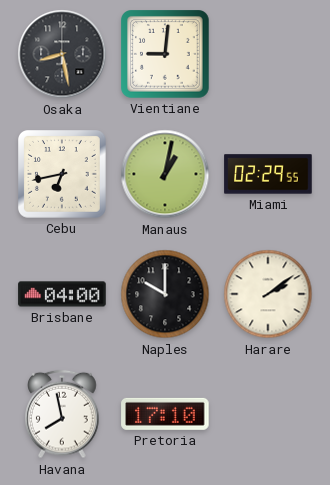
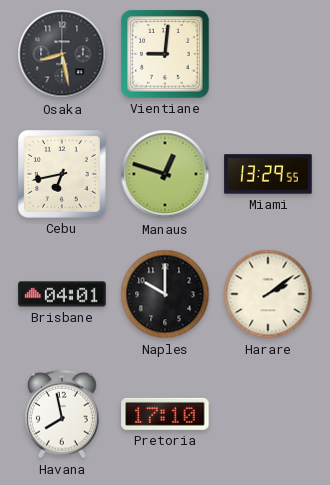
Manaus: 1:02 -> 12:48 (165, 174)
Miami: 02:29 -> 13:29 (268, 174)
Brisbane: 04:00 -> 04:01 (62, 294)
